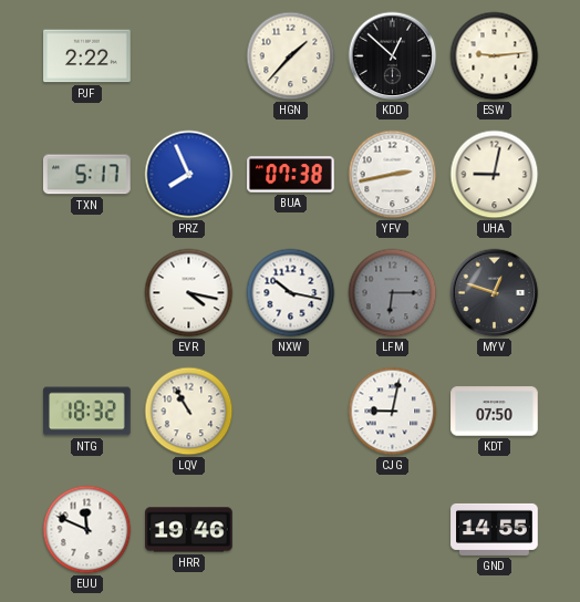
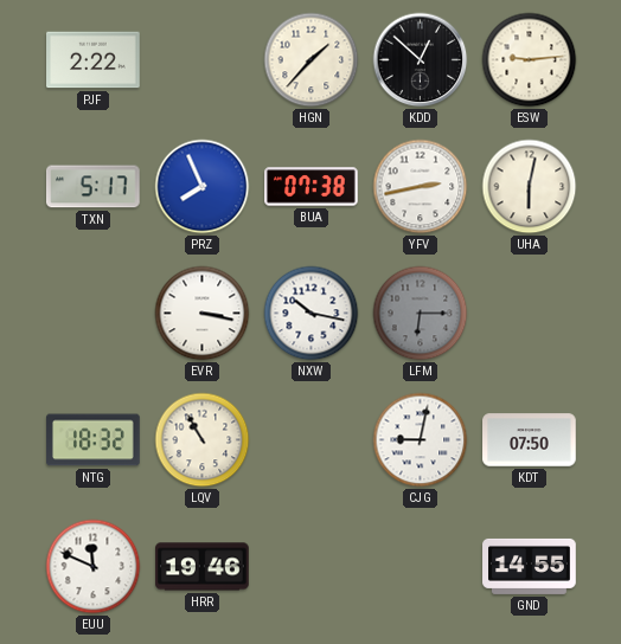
UHA: 9:02 -> 6:02 (530, 187)
EVR: 4:17 -> 3:17 (203, 314)
MYV: 12:48 -> none (495, 293)
